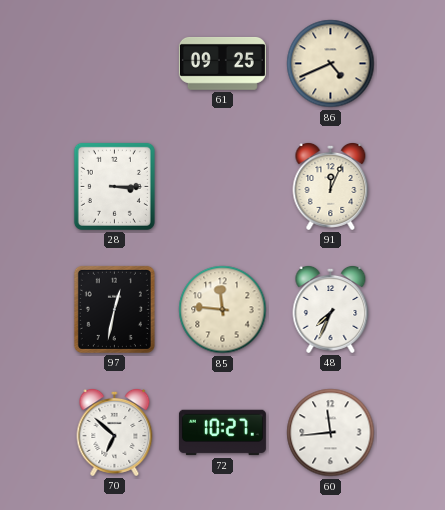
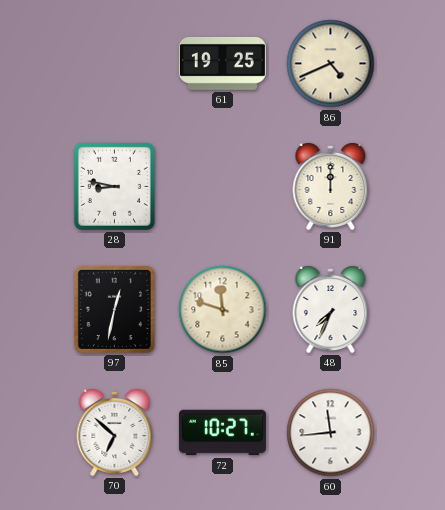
61: 09:25 -> 19:25 (222, 63)
28: 3:15 -> 8:47 (114, 186)
91: 12:04 -> 12:00 (331, 187)
85: 11:46 -> 11:48 (223, 310)
